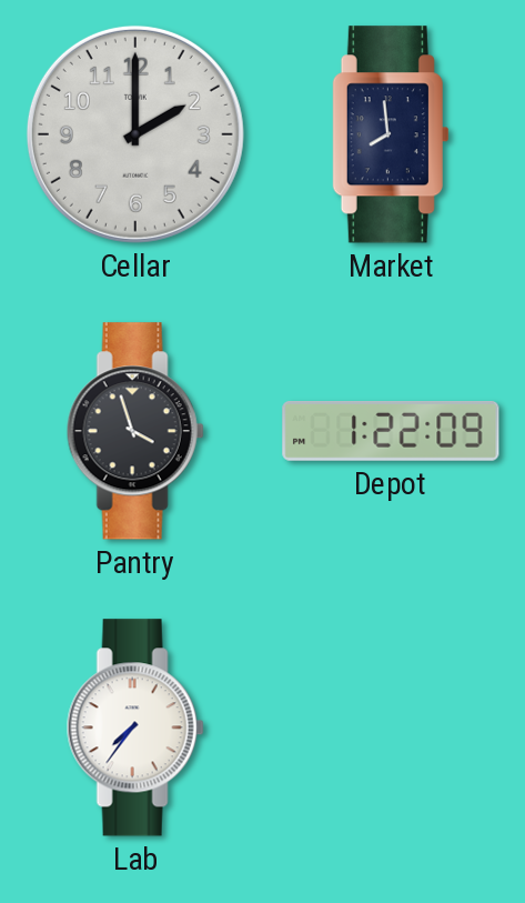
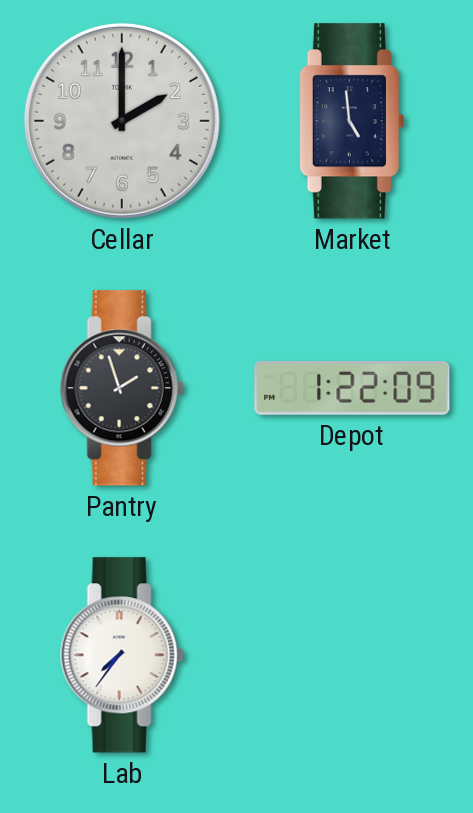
Market: 7:59 -> 4:59 (351, 121)
Pantry: 3:57 -> 1:57 (122, 388)
